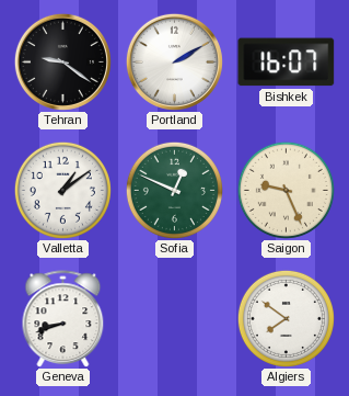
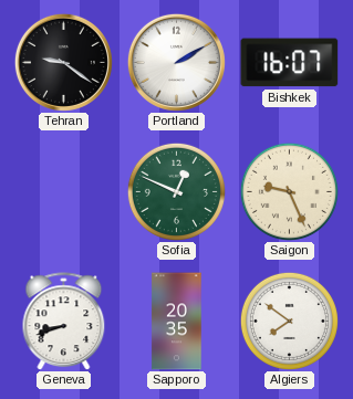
Valletta: 1:09 -> none (62, 190)
Sapporo: none -> 20:35 (177, 322)
